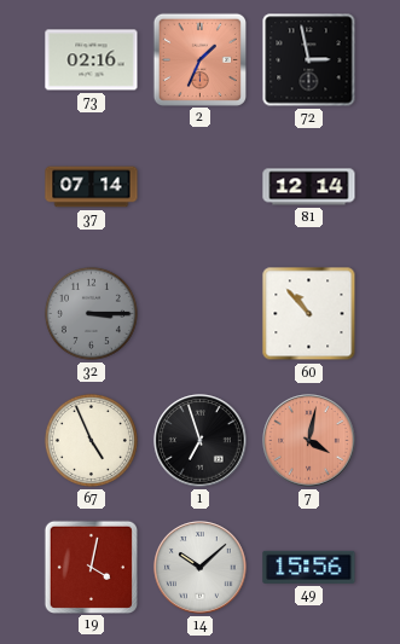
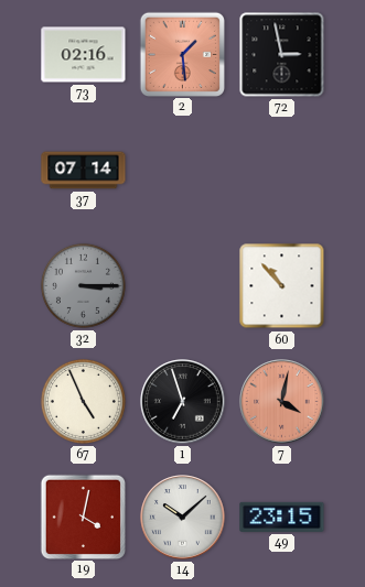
2: 1:34 -> 1:29 (182, 54)
81: 12:14 -> none (309, 187)
49: 15:56 -> 23:15 (282, 517)
